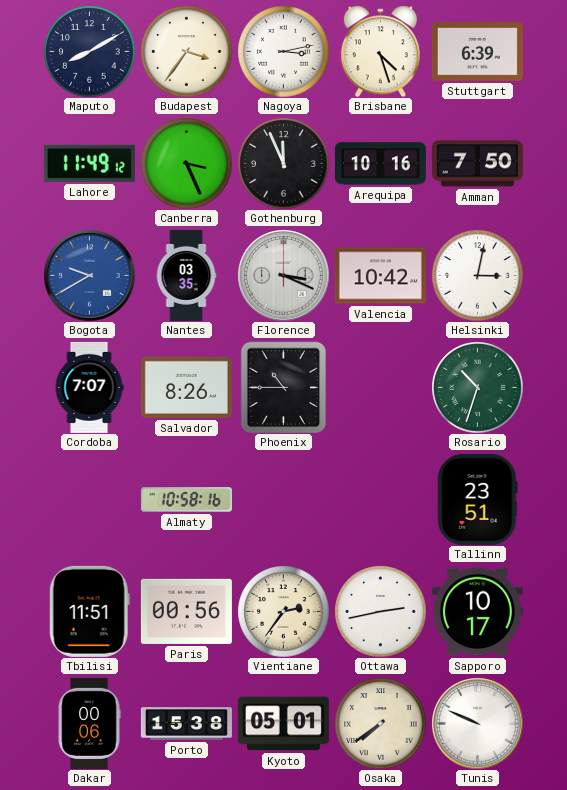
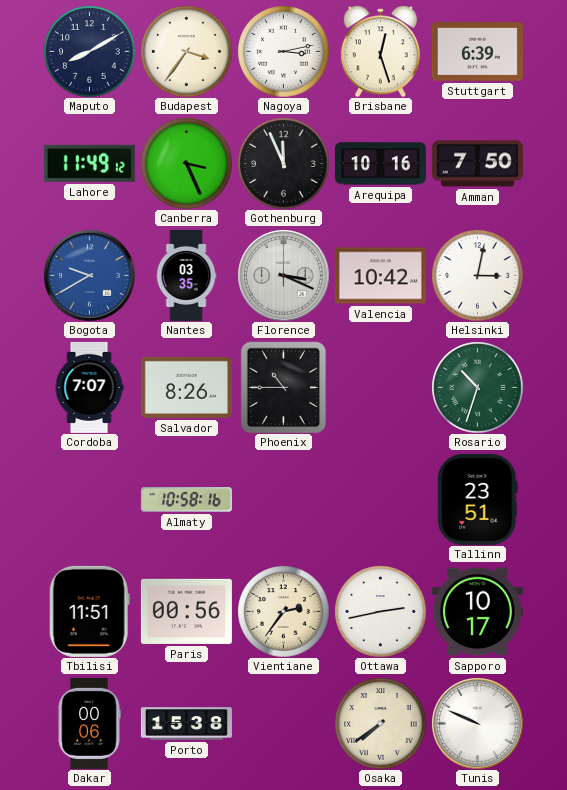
Brisbane: 4:27 -> 12:27 (380, 51)
Kyoto: 05:01 -> none (283, 724)
